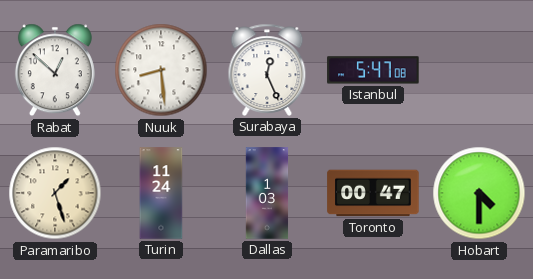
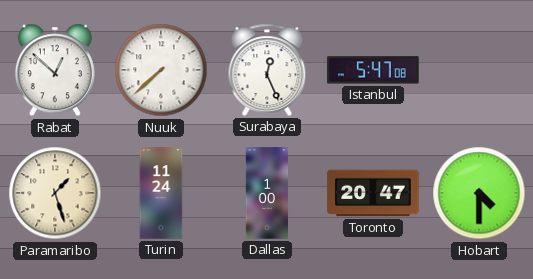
Nuuk: 8:29 -> 7:38 (161, 70)
Dallas: 1:03 -> 1:00 (267, 193)
Toronto: 00:47 -> 20:47 (373, 193)
